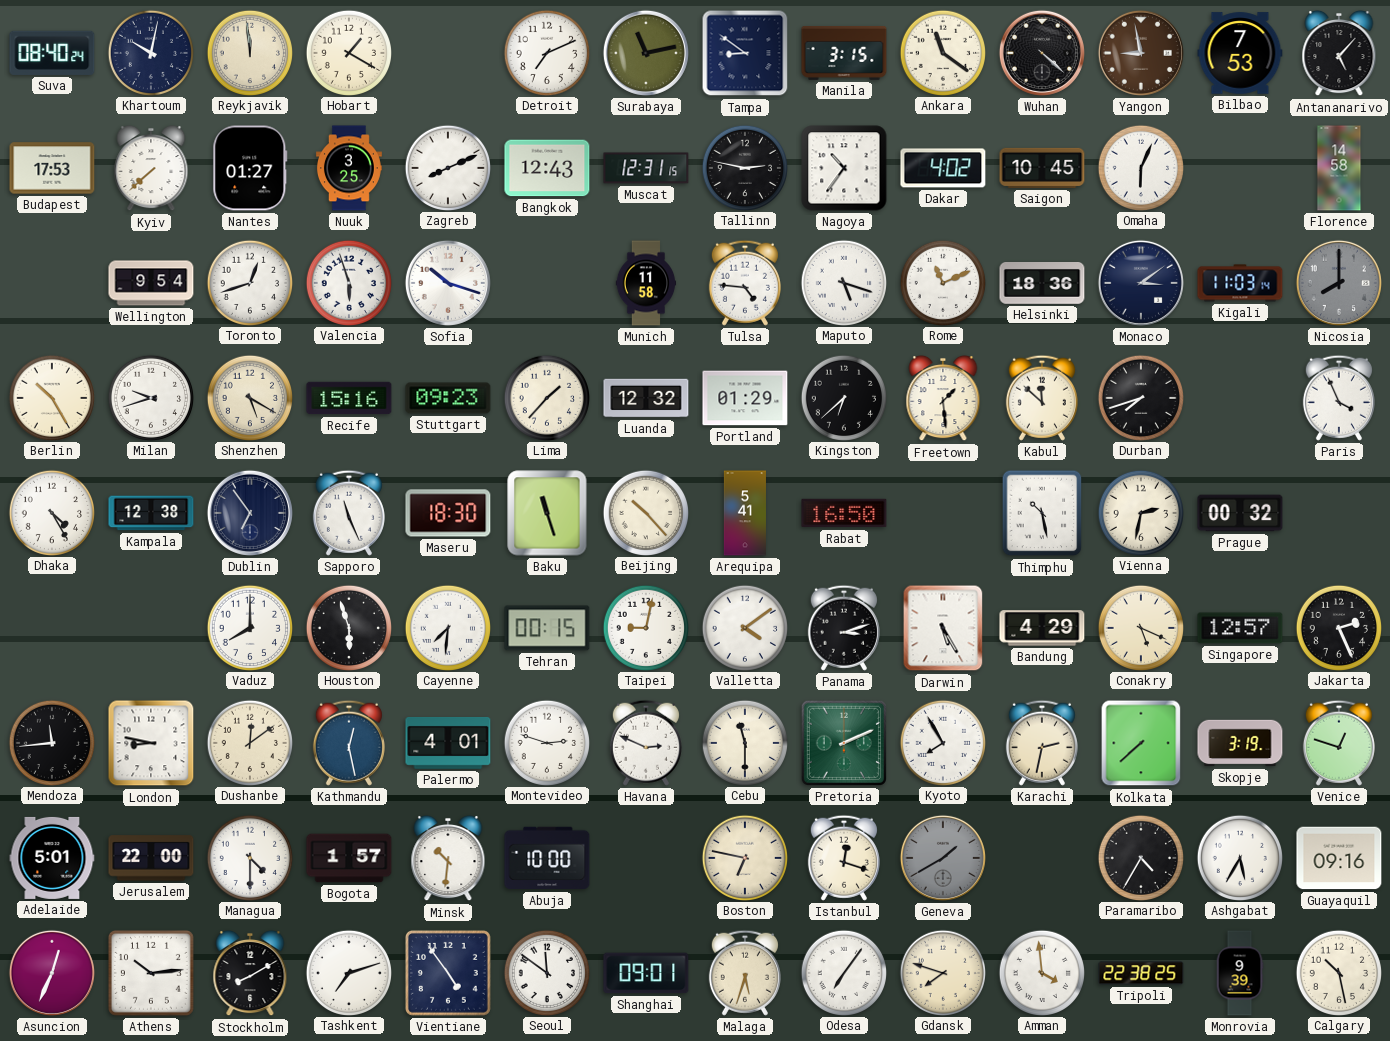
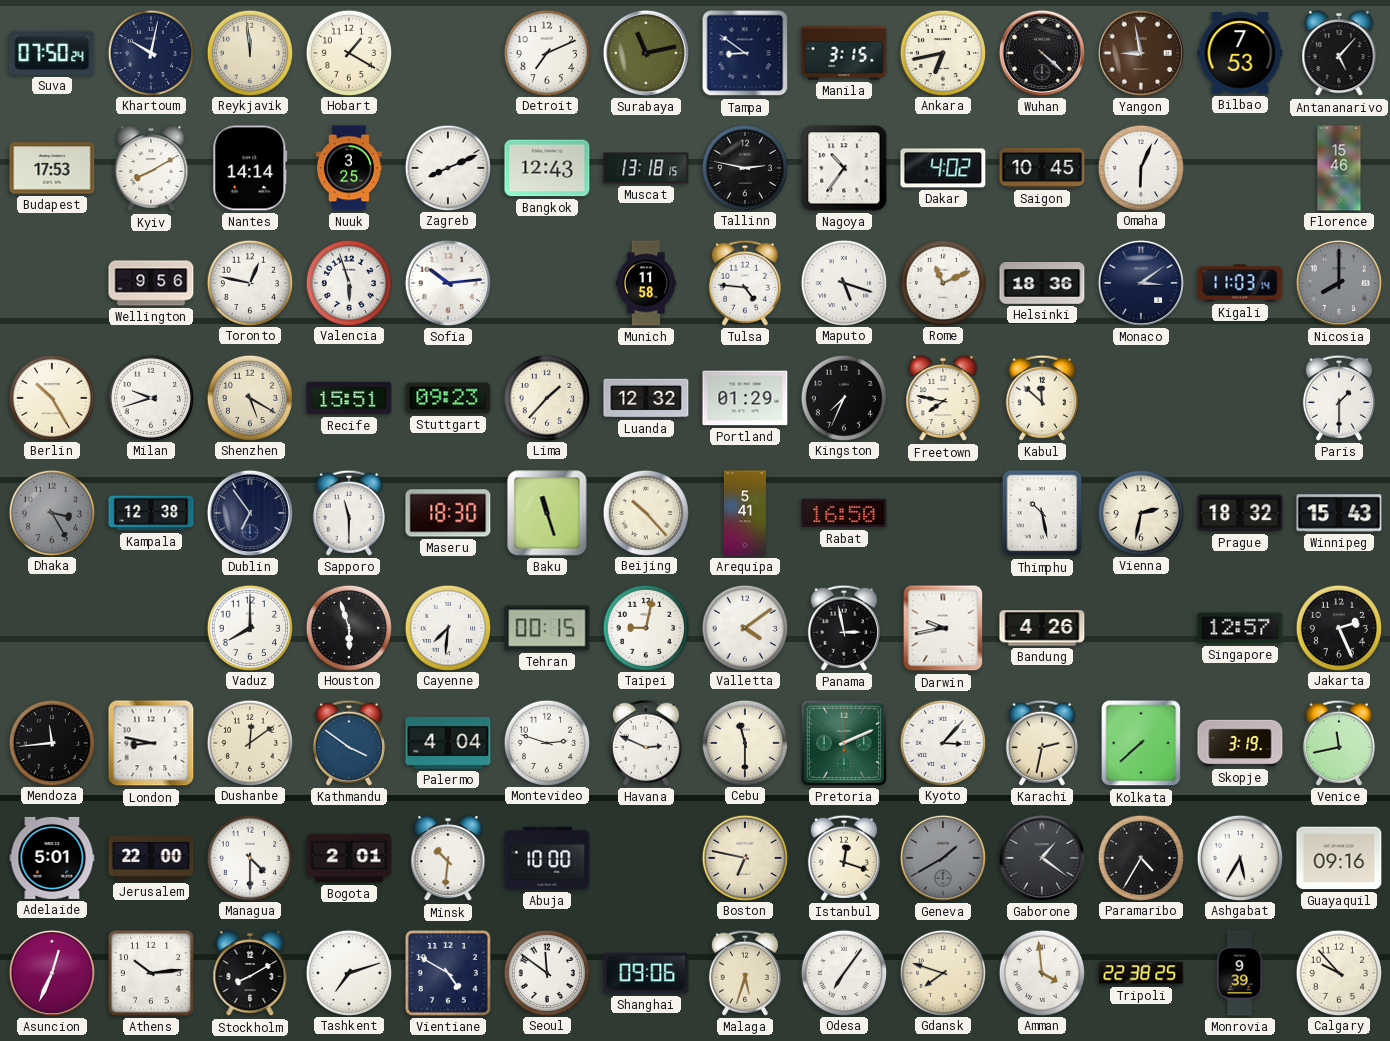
Suva: 08:40 -> 07:50 (52, 53)
Ankara: 11:21 -> 6:43 (942, 52)
Kyiv: 7:38 -> 8:10 (151, 168)
Nantes: 01:27 -> 14:14 (250, 168)
Muscat: 12:31 -> 13:18 (646, 168)
Florence: 14:58 -> 15:46 (1339, 168)
Wellington: 9:54 -> 9:56 (151, 283)
Toronto: 12:42 -> 12:47 (249, 282)
Sofia: 10:18 -> 10:14 (448, 283)
Recife: 15:16 -> 15:51 (349, 398)
Kingston: 6:38 -> 7:34 (843, 397)
Freetown: 1:29 -> 7:47 (943, 398)
Durban: 7:42 -> none (1140, 397)
Paris: 3:56 -> 1:30 (1339, 398)
Dhaka: 4:25 -> 3:25 (51, 512)
Dhaka dial: white -> grey (51, 512)
Sapporo: 11:26 -> 11:30 (349, 513)
Prague: 00:32 -> 18:32 (1240, 513)
Winnipeg: none -> 15:43 (1339, 513)
Panama: 3:12 -> 2:58 (844, 628)
Darwin: 5:25 -> 9:43 (943, 628)
Bandung: 4:29 -> 4:26 (1042, 628)
Conakry: 5:19 -> none (1140, 627)
Kathmandu: 12:28 -> 3:51 (349, 743)
Palermo: 4:01 -> 4:04 (448, 743)
Kyoto: 7:55 -> 3:07 (942, 742)
Venice: 12:48 -> 11:43 (1339, 743)
Bogota: 1:57 -> 2:01 (349, 858)
Gaborone: none -> 1:21 (1042, 858)
Vientiane: 4:54 -> 4:50 (448, 973)
Shanghai: 09:01 -> 09:06 (646, 973)
Calgary: 10:28 -> 9:53 (1338, 972)
